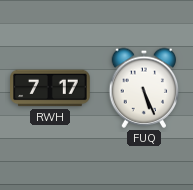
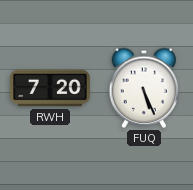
RWH: 7:17 -> 7:20 (50, 88)
